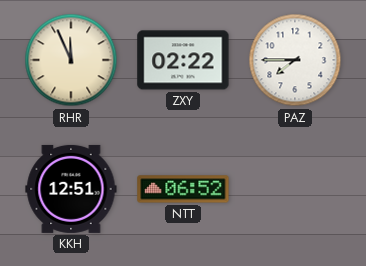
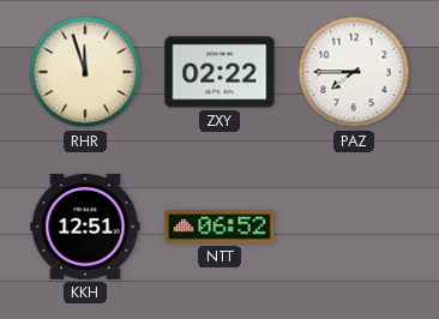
RHR: 11:56 -> 11:57 (85, 72)
